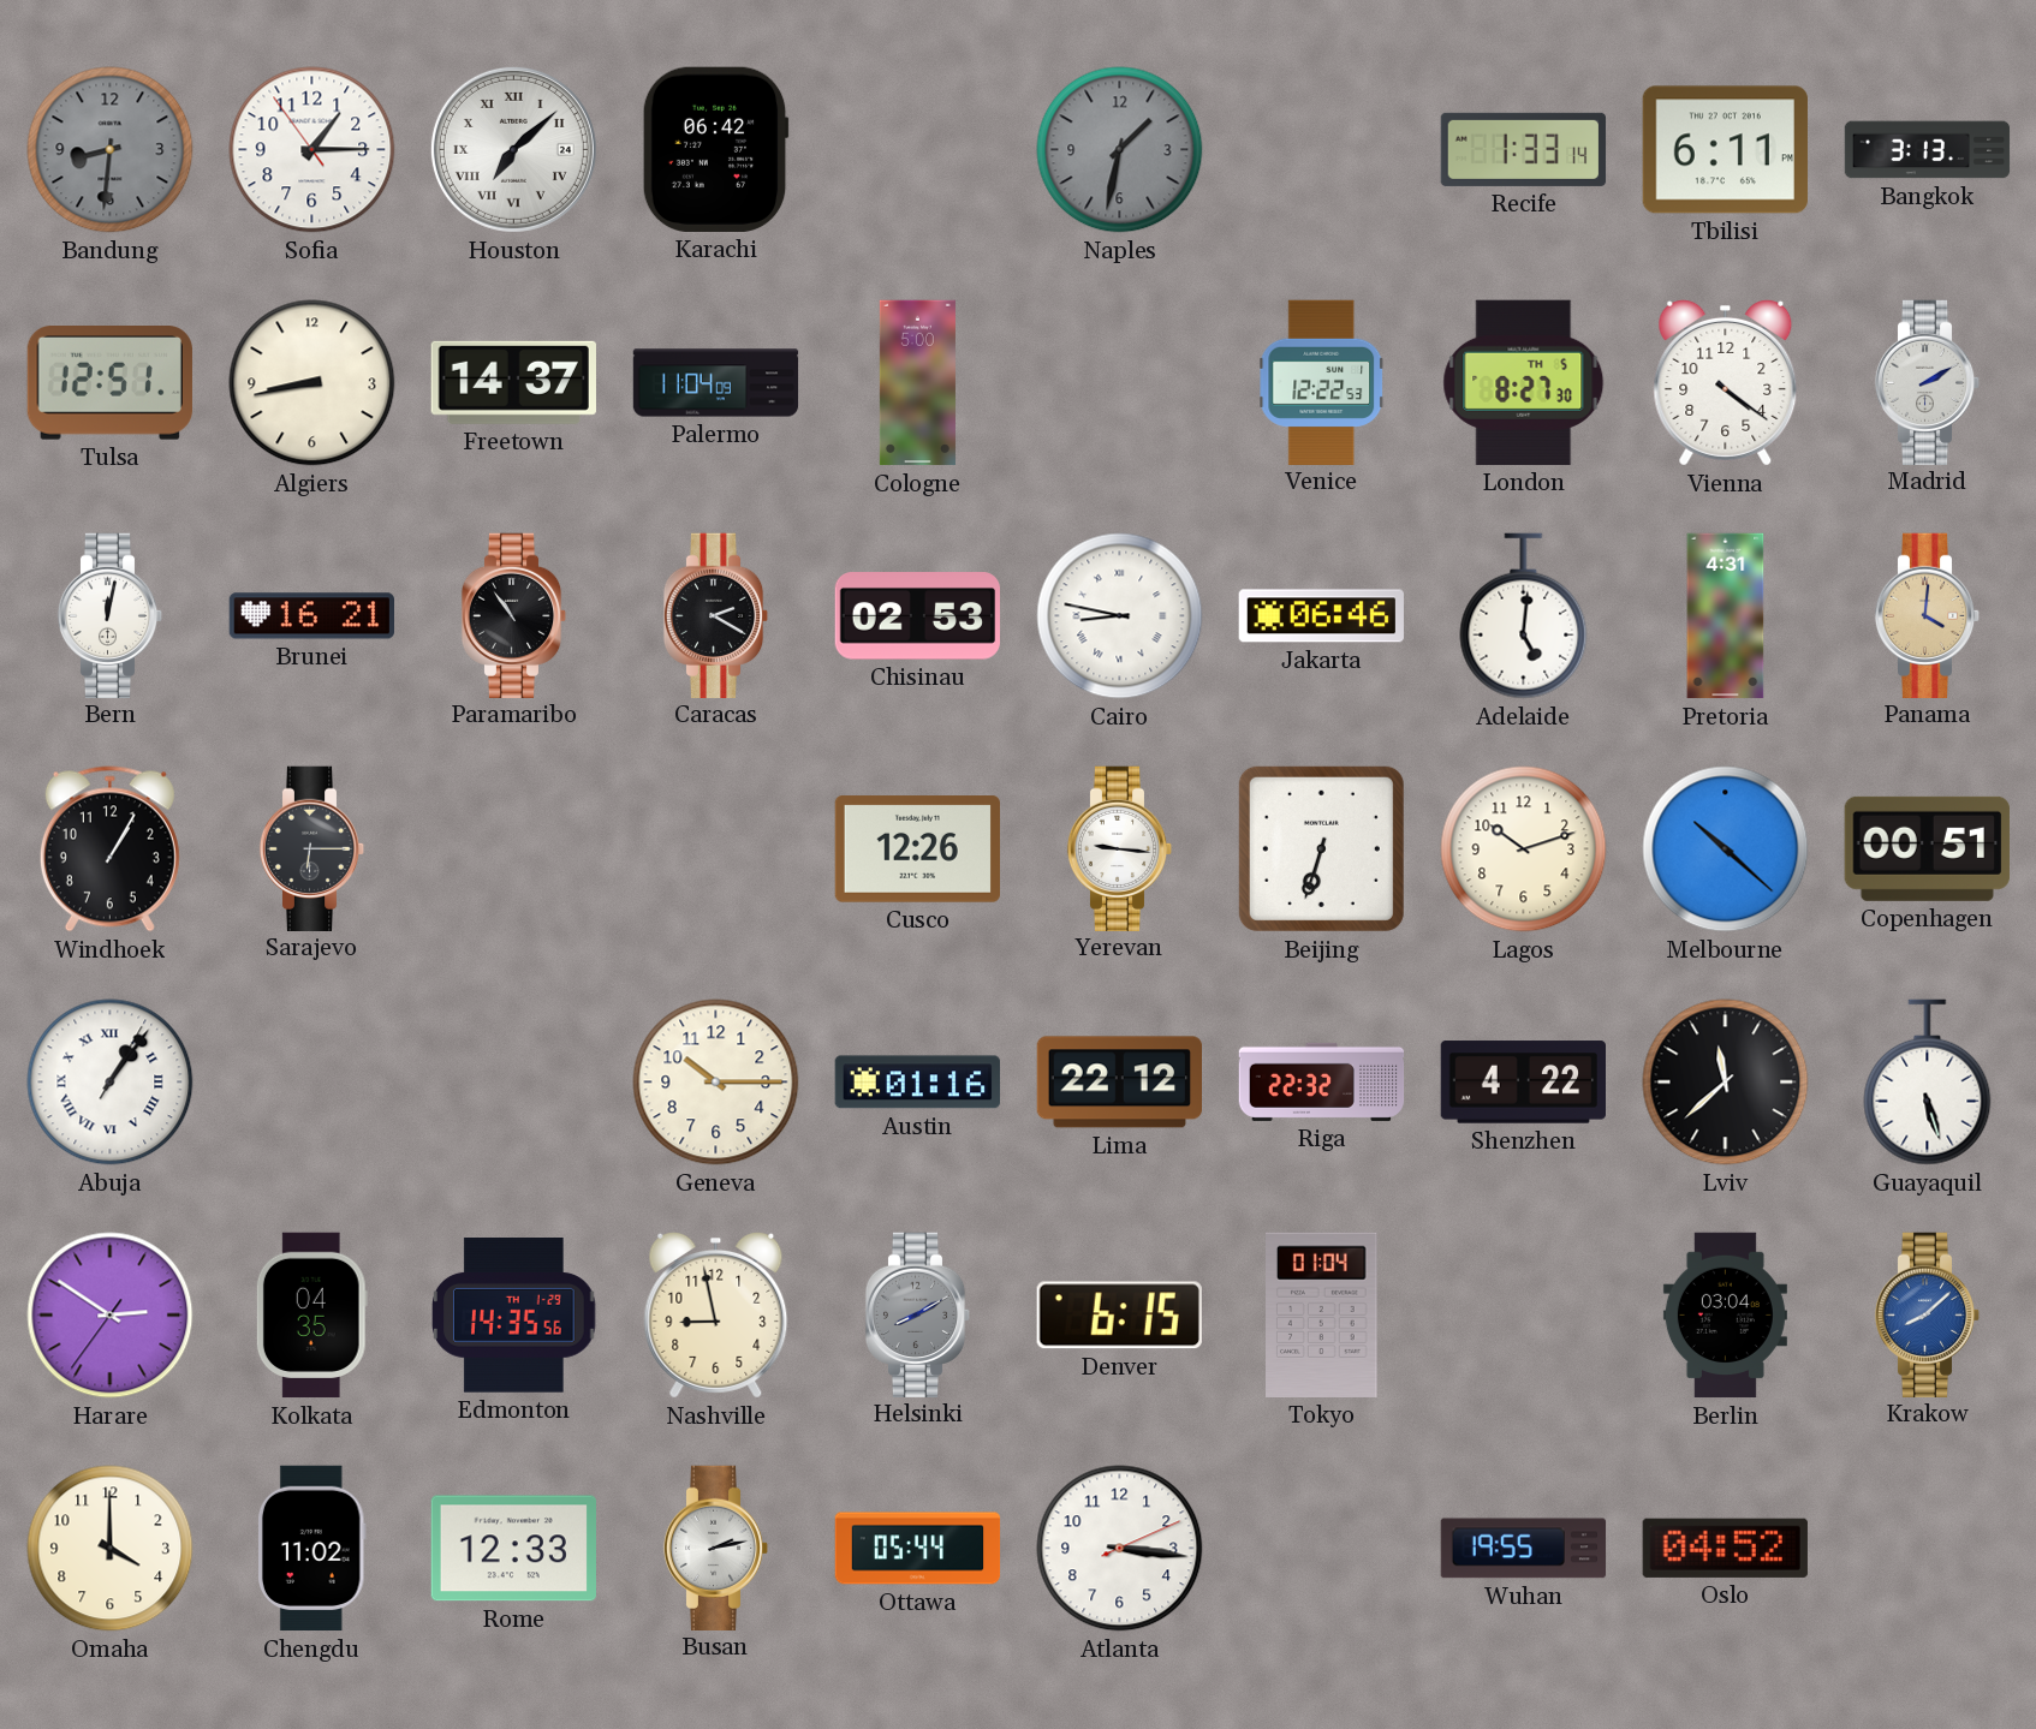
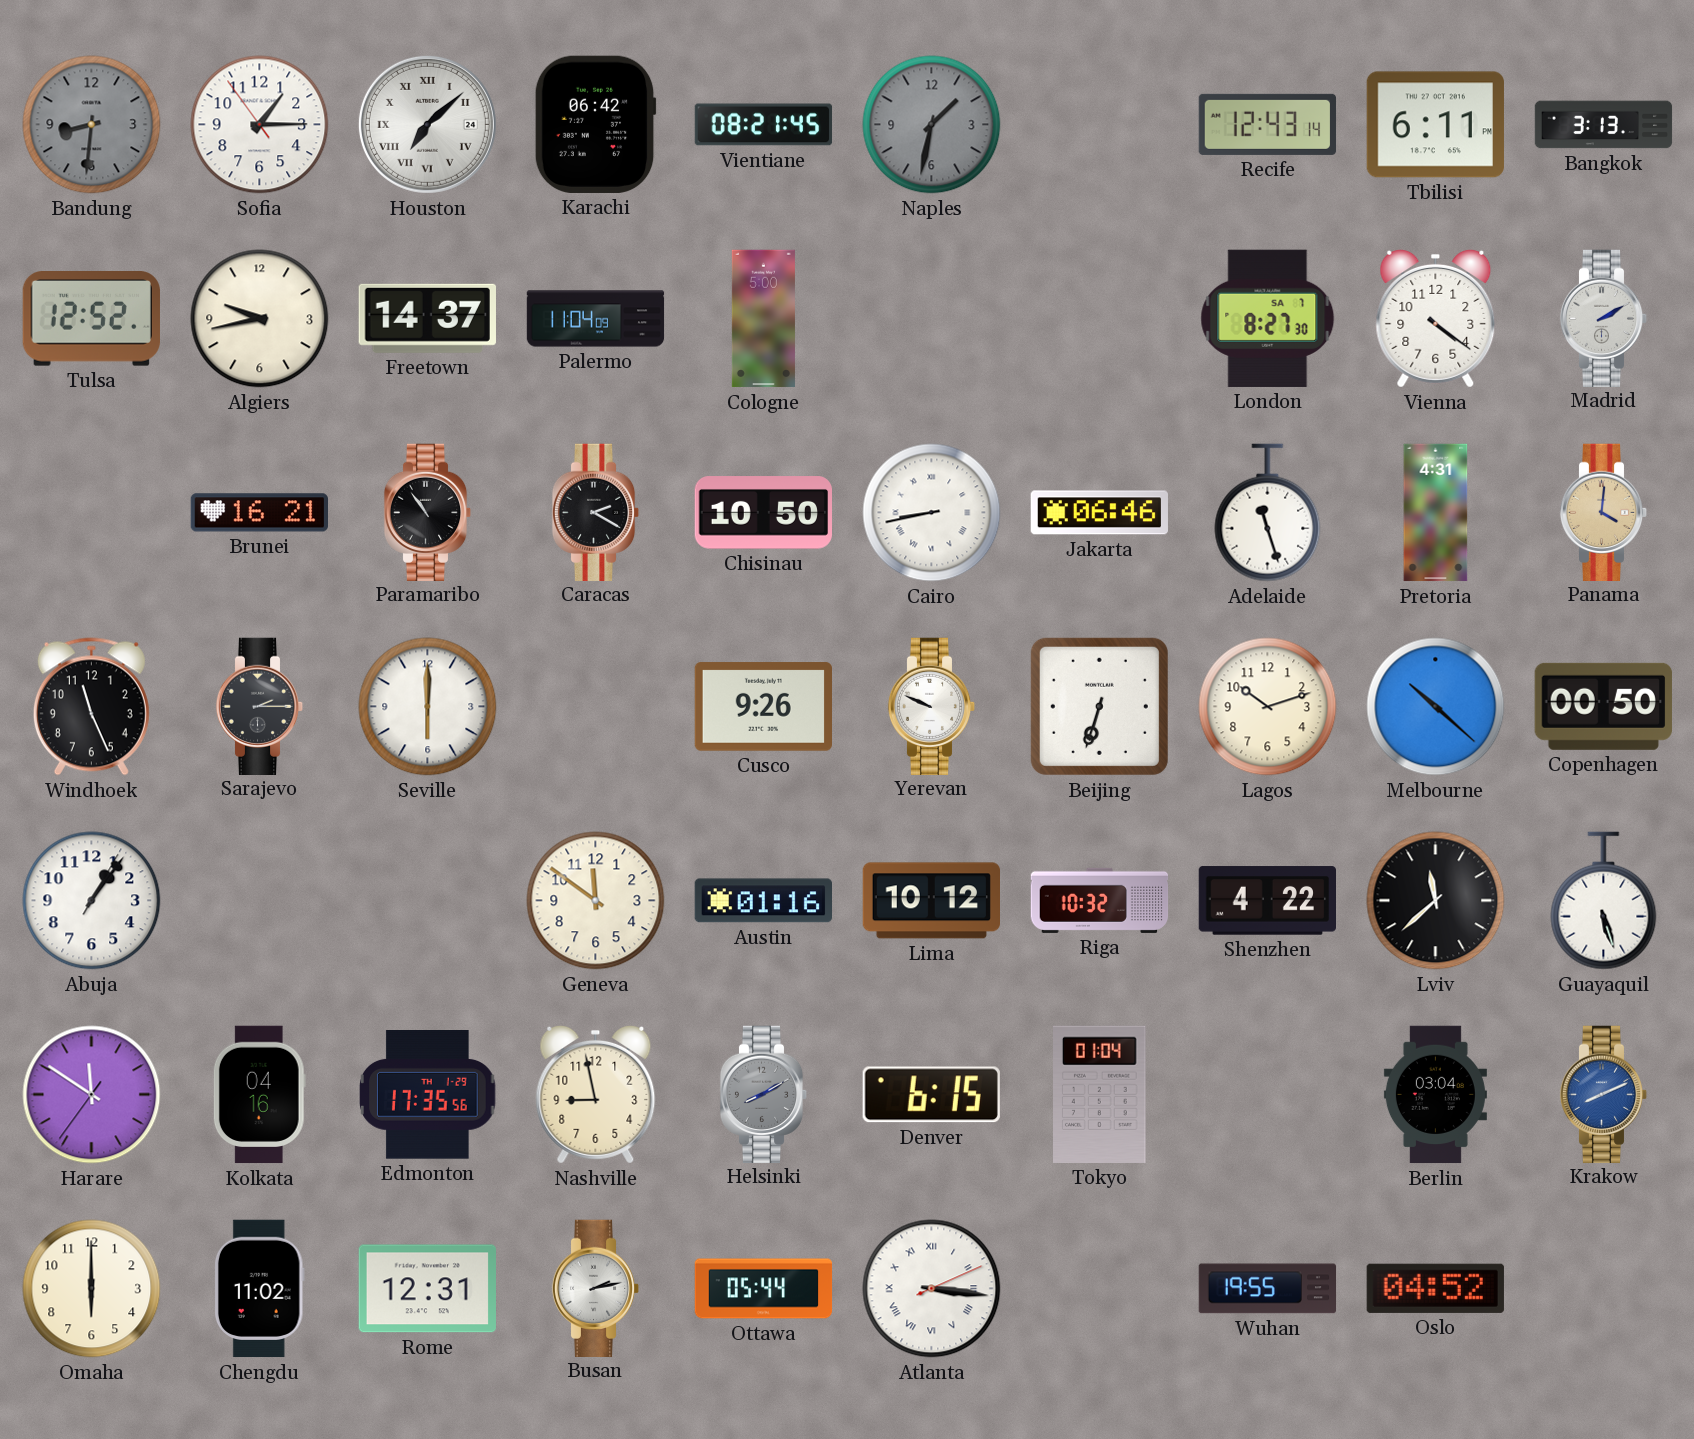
Vientiane: none -> 08:21 (764, 125)
Recife: 1:33 -> 12:43 (1268, 124)
Tulsa: 12:51 -> 12:52 (91, 319)
Algiers: 8:43 -> 9:43 (260, 319)
Venice: 12:22 -> none (1322, 382)
London date: TH 5 -> SA 7 (1268, 318)
Bern: 12:02 -> none (111, 615)
Chisinau: 02:53 -> 10:50 (763, 513)
Cairo: 8:47 -> 8:43 (932, 513)
Adelaide: 5:01 -> 11:27 (1268, 513)
Windhoek: 1:05 -> 11:26 (91, 707)
Sarajevo: 6:15 -> 2:15 (260, 706)
Seville: none -> 6:00 (428, 707)
Cusco: 12:26 -> 9:26 (763, 707)
Yerevan: 9:16 -> 9:49 (932, 706)
Copenhagen: 00:51 -> 00:50 (1603, 706)
Abuja numerals: Roman -> Arabic (92, 901)
Geneva: 10:15 -> 11:51 (596, 901)
Lima: 22:12 -> 10:12 (931, 901)
Riga: 22:32 -> 10:32 (1100, 900)
Harare: 2:50 -> 11:50 (92, 1095)
Kolkata: 04:35 -> 04:16 (259, 1095)
Edmonton: 14:35 -> 17:35 (428, 1095)
Krakow: 8:08 -> 8:11 (1604, 1094)
Omaha: 4:00 -> 6:00 (92, 1289)
Rome: 12:33 -> 12:31 (427, 1289)
Atlanta numerals: Arabic -> Roman (932, 1289)
